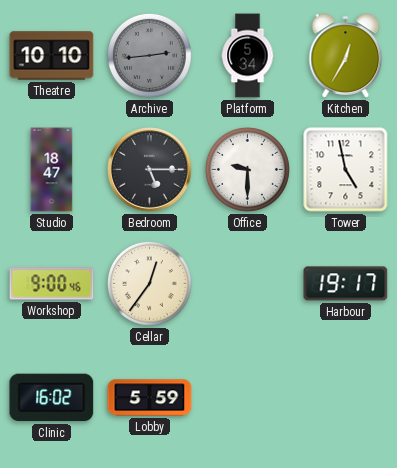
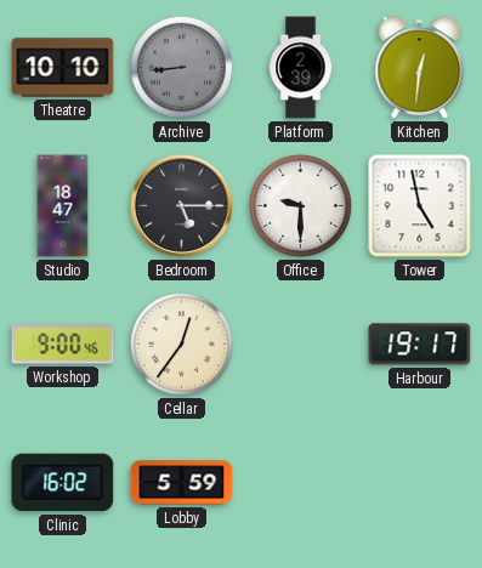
Archive: 2:44 -> 8:44 (181, 67)
Platform: 5:34 -> 2:39 (301, 68)
Kitchen: 12:35 -> 12:31 (420, 68)
